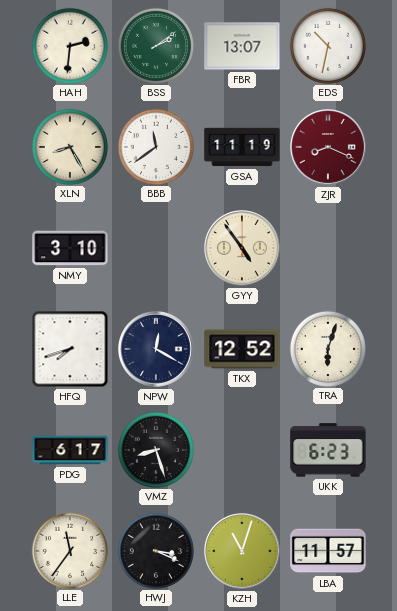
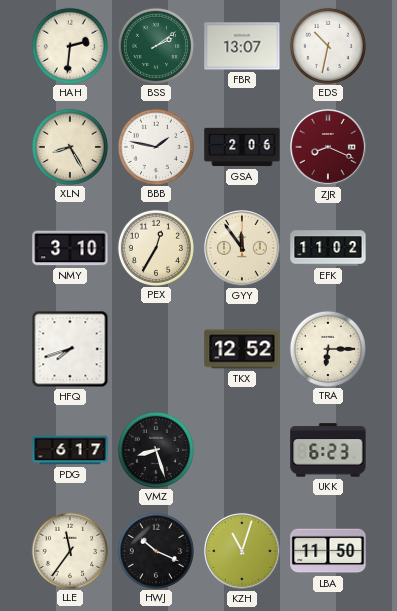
BBB: 11:39 -> 1:47 (155, 146)
GSA: 11:19 -> 2:06 (242, 147)
PEX: none -> 12:35 (155, 247)
GYY: 4:54 -> 11:54 (243, 249)
EFK: none -> 11:02 (328, 248)
NPW: 12:20 -> none (157, 350)
TRA: 6:03 -> 6:15 (327, 348)
HWJ: 3:19 -> 10:19 (155, 550)
LBA: 11:57 -> 11:50 (328, 551)
